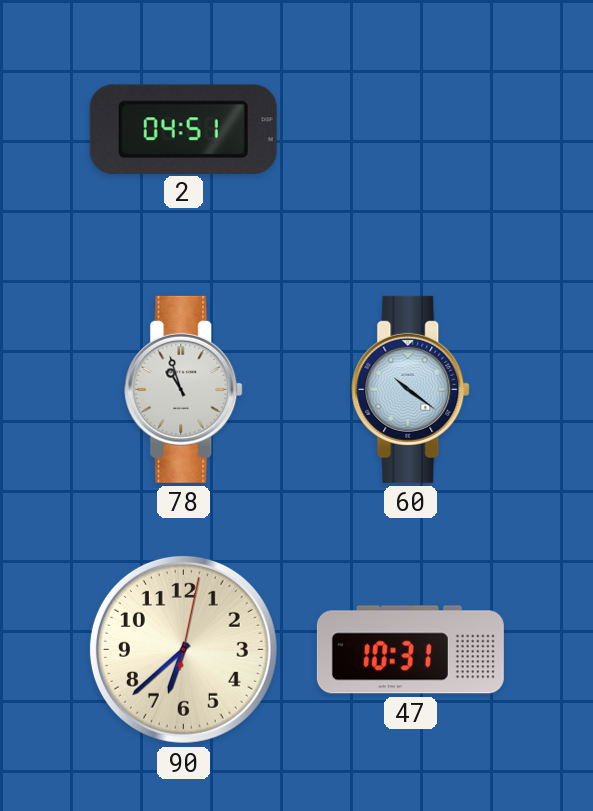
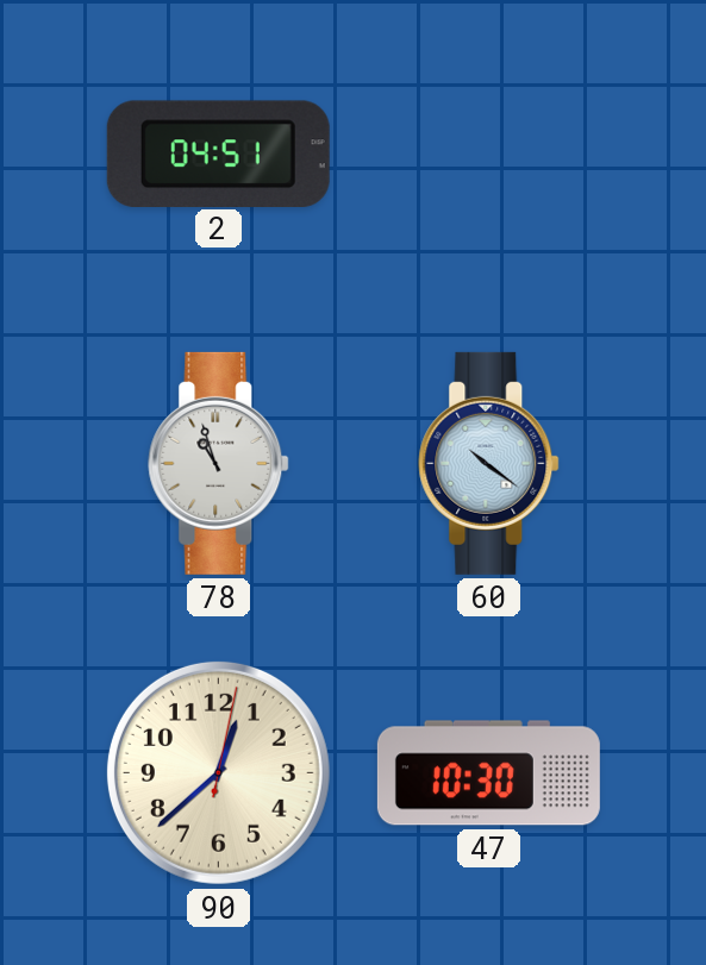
90: 6:38 -> 12:38 (218, 772)
47: 10:31 -> 10:30 (488, 773)
